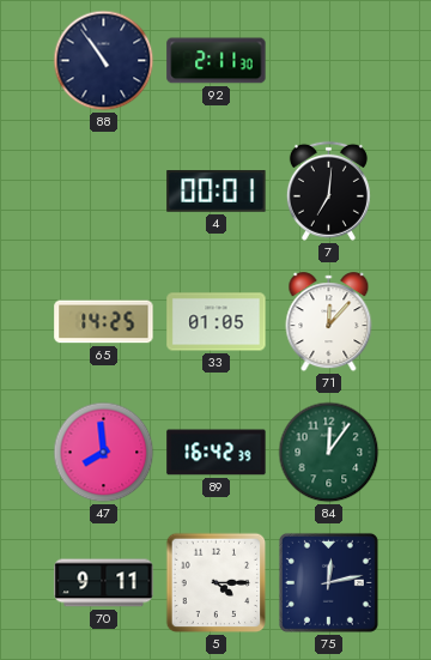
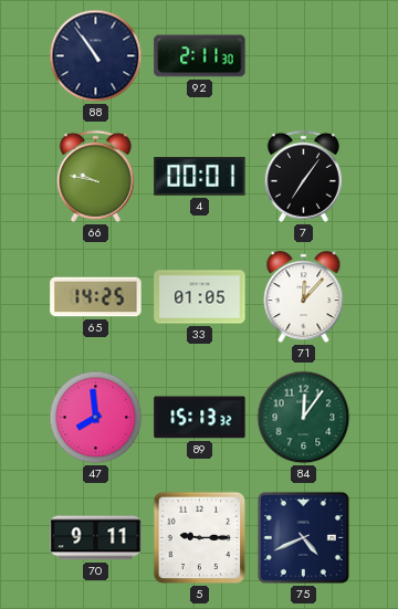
66: none -> 9:47 (95, 176)
7: 7:01 -> 7:06 (303, 176)
89: 16:42 -> 15:13 (200, 418)
5: 4:15 -> 9:15 (200, 538)
75: 12:13 -> 4:41 (303, 537)
